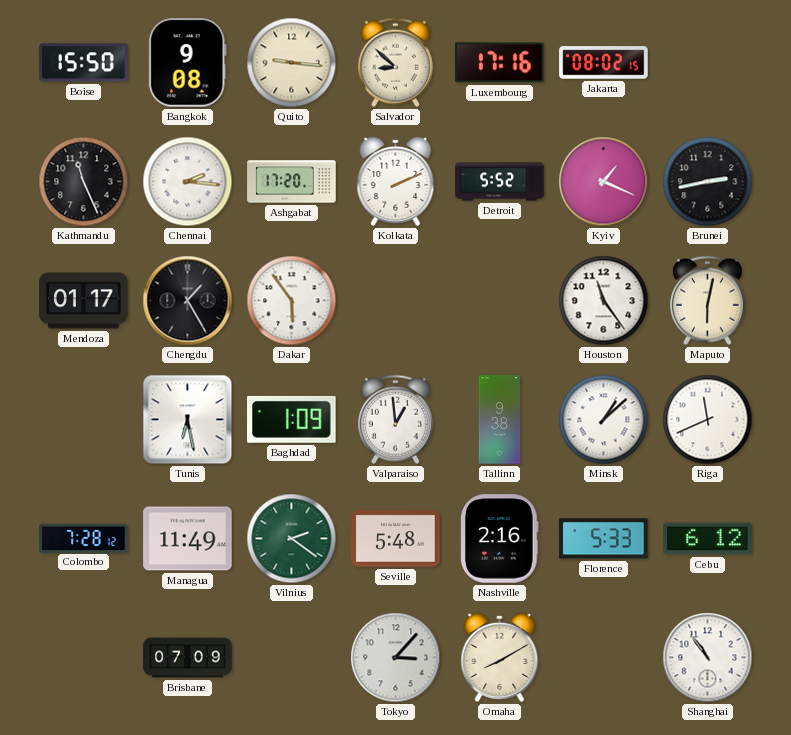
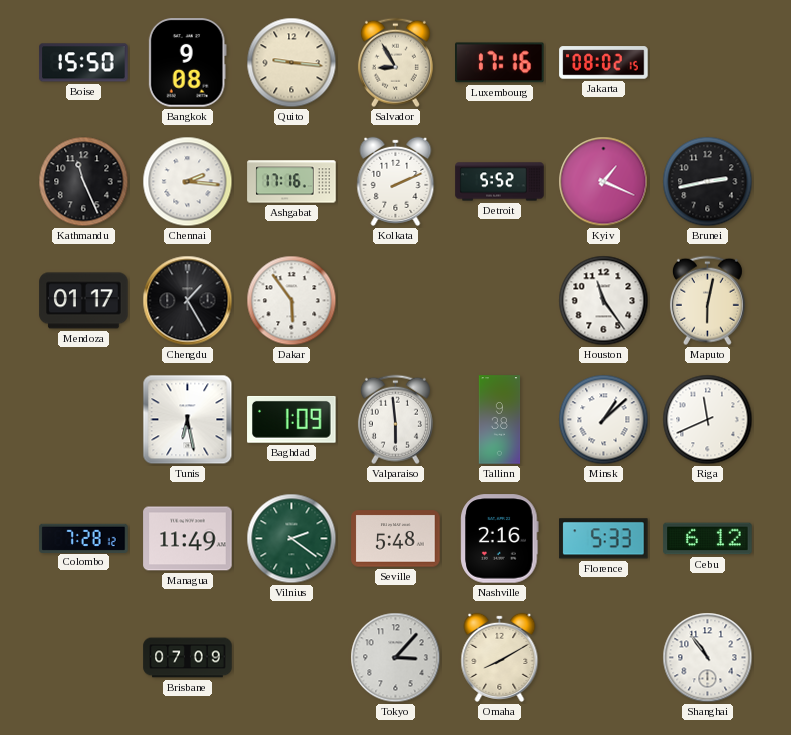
Salvador: 8:52 -> 8:55 (395, 63)
Ashgabat: 17:20 -> 17:16 (292, 182)
Valparaiso: 12:59 -> 5:59 (395, 420)
